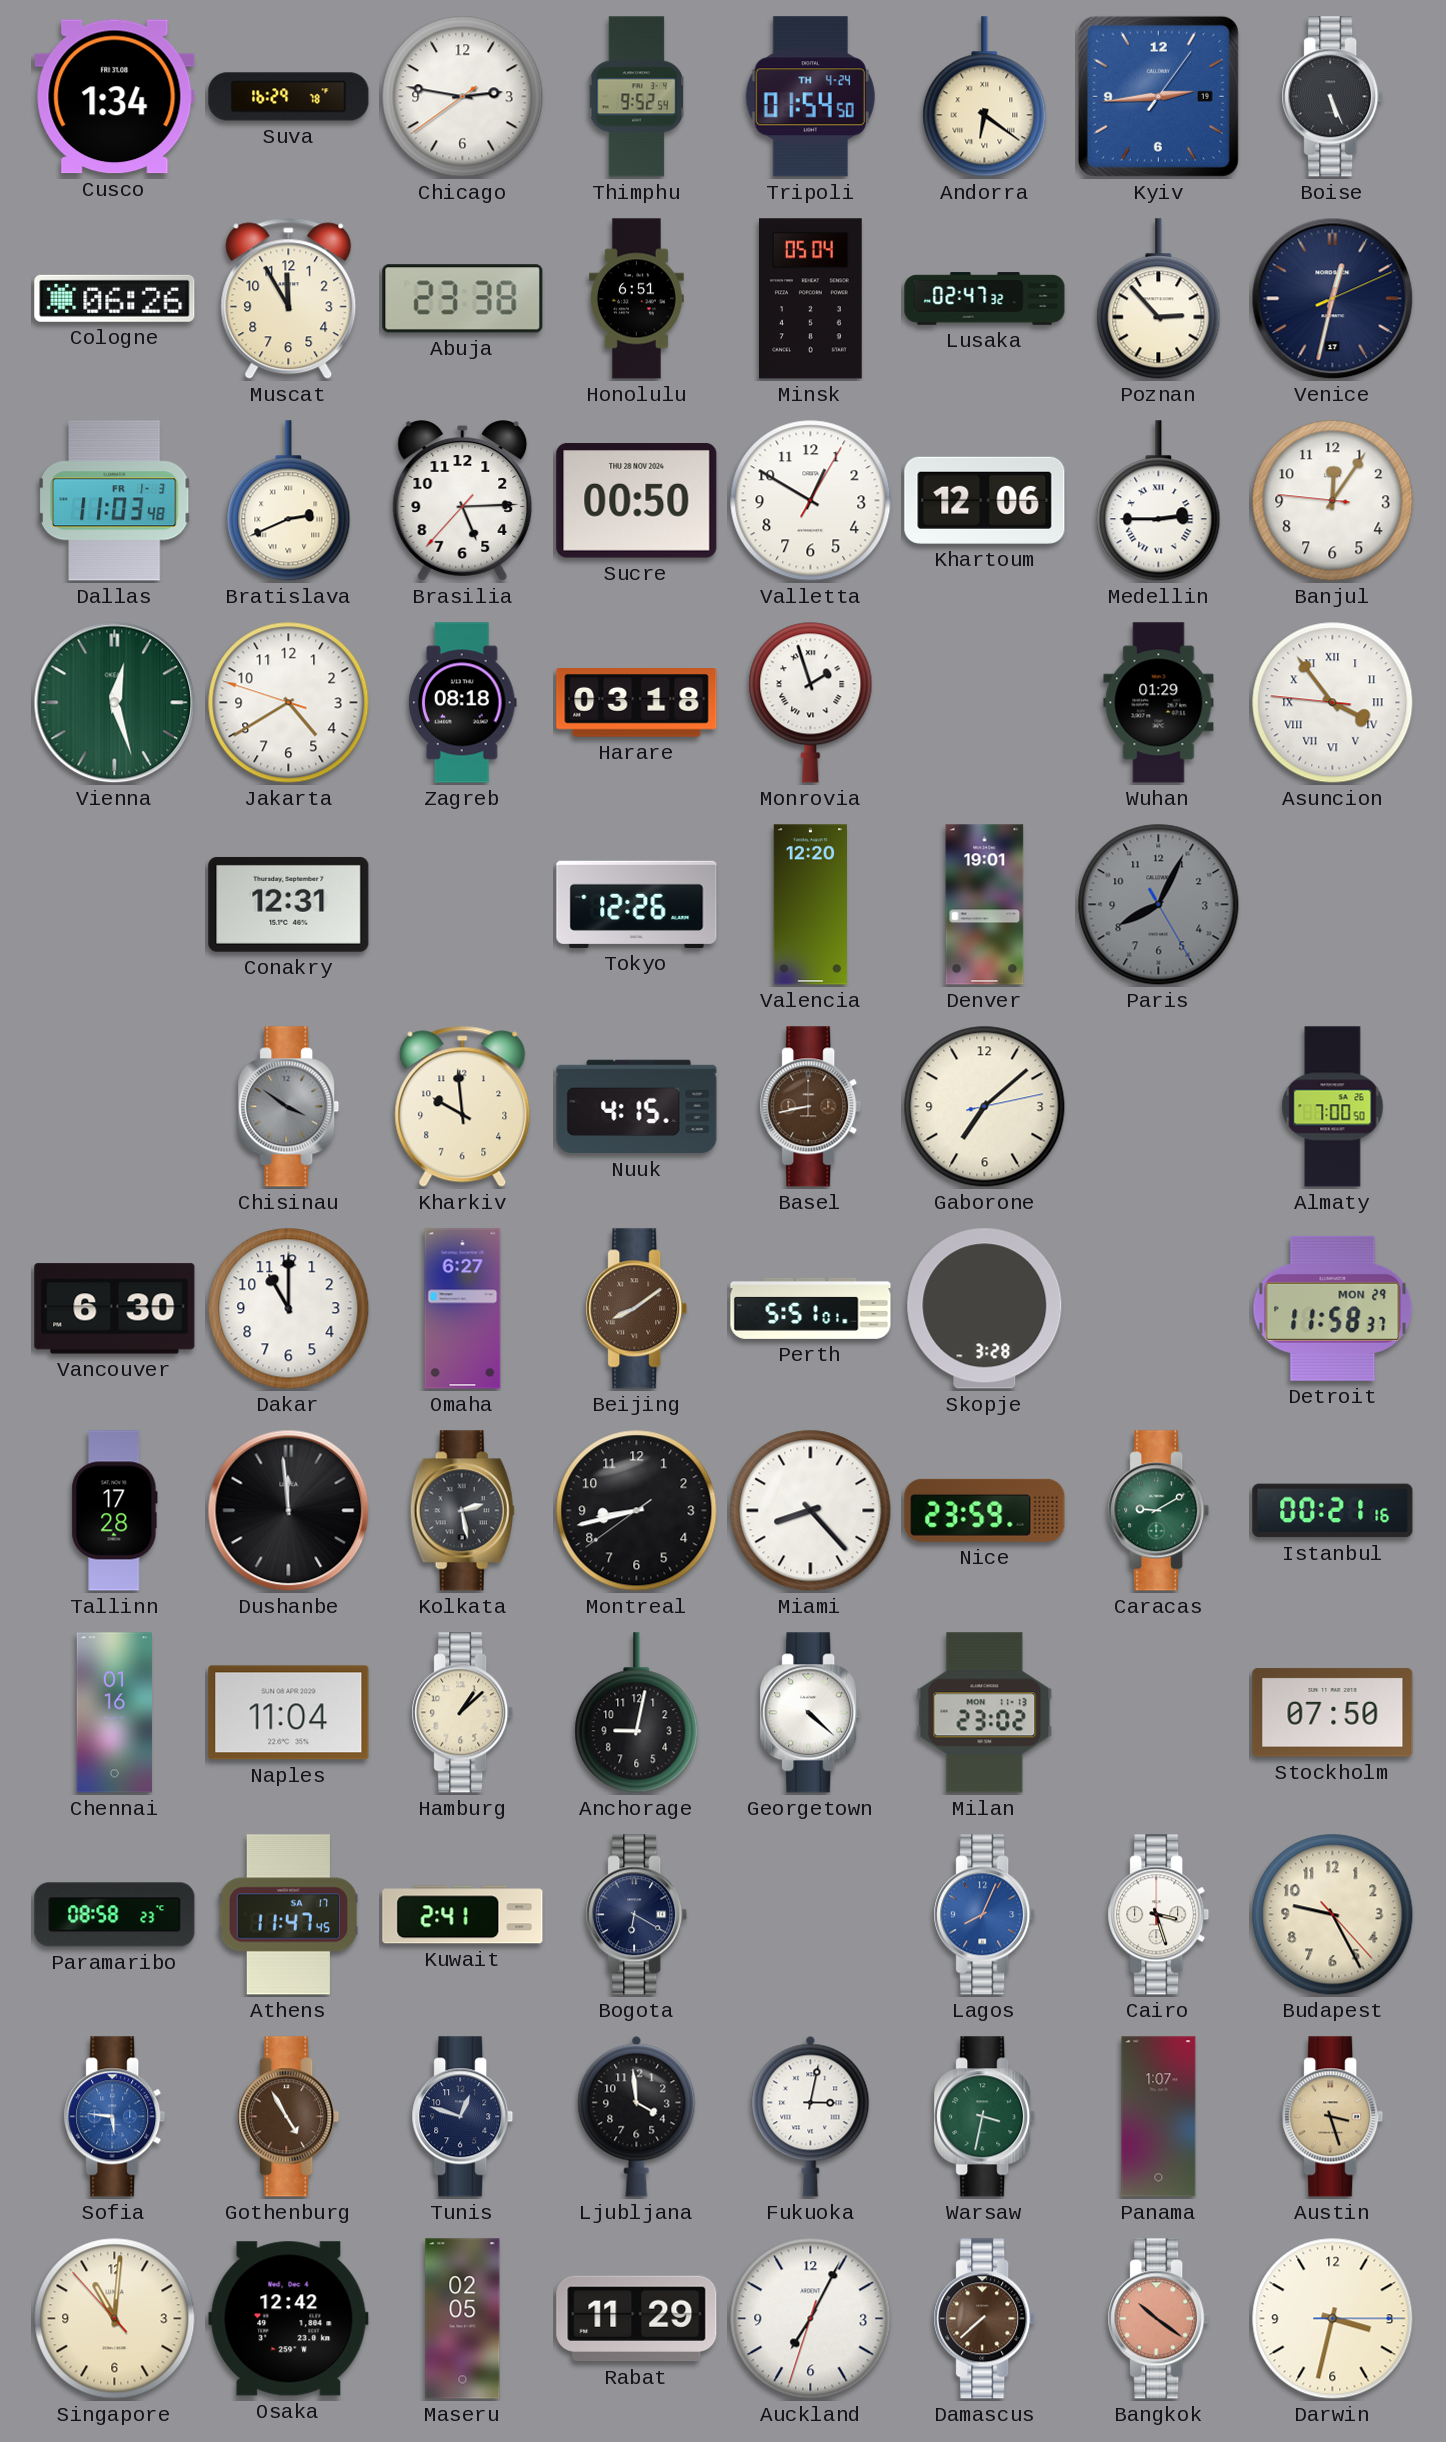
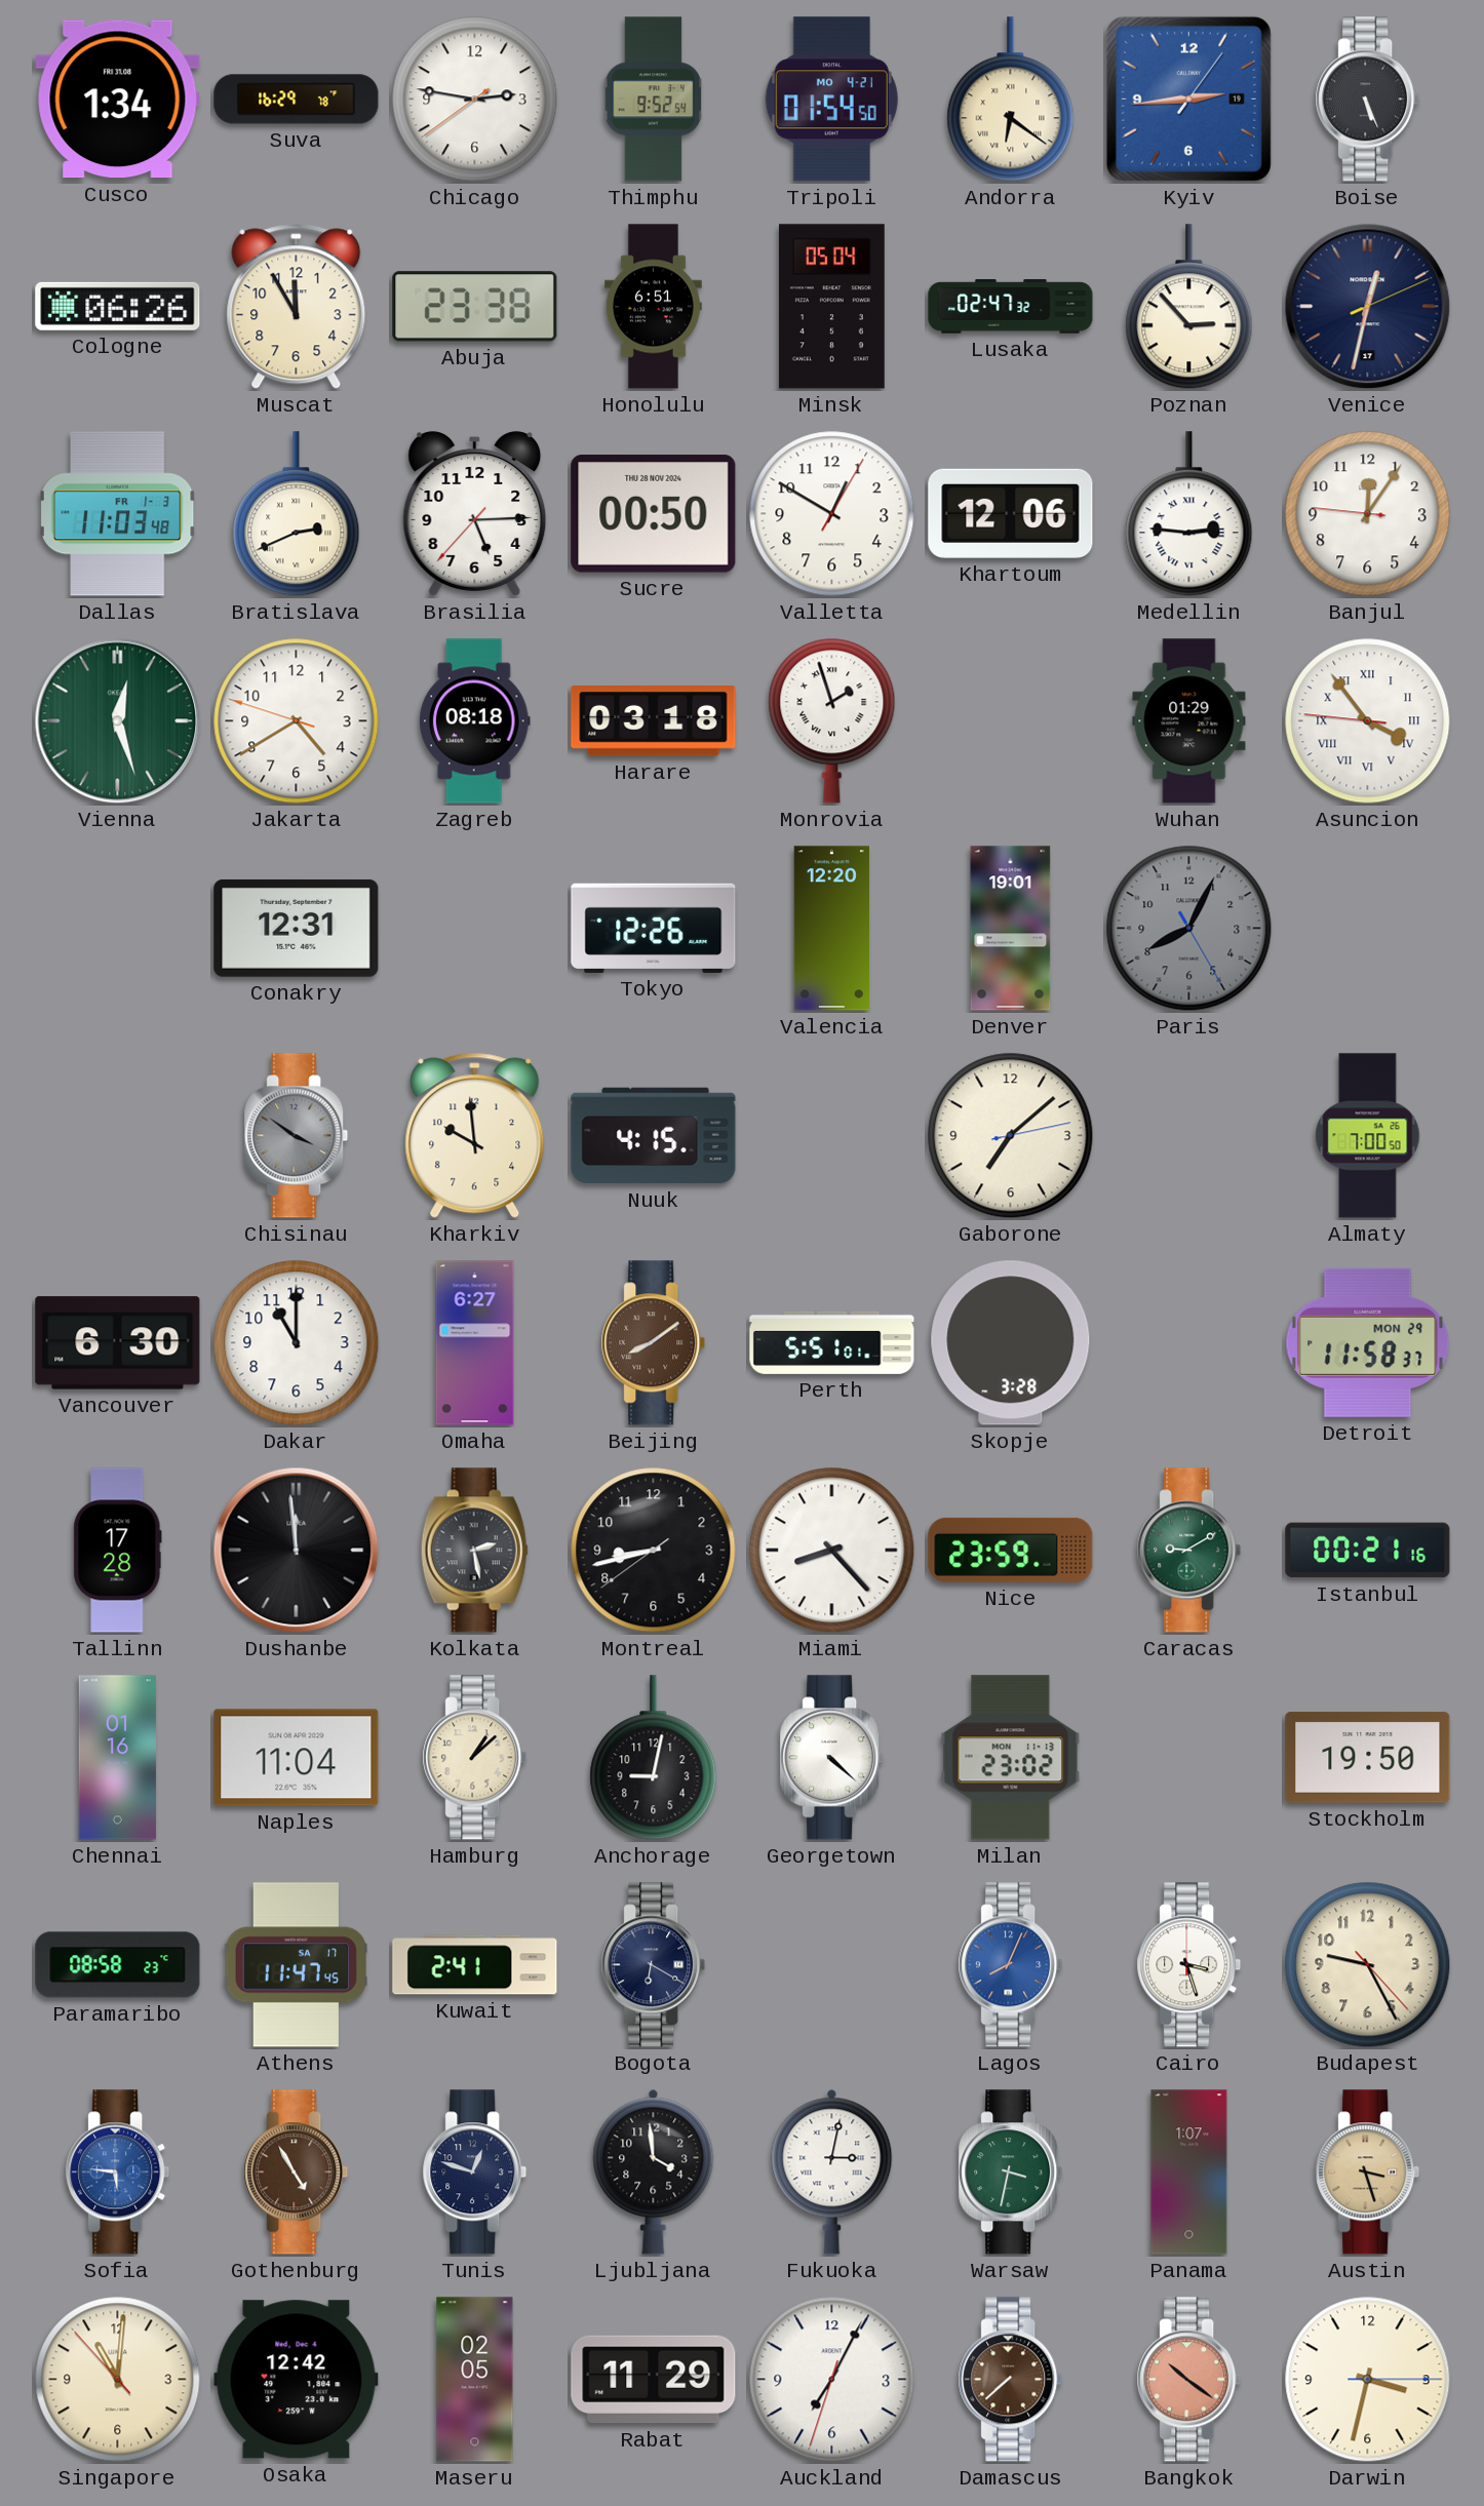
Tripoli date: TH 4-24 -> MO 4-21 (831, 100)
Medellin: 2:45 -> 2:46 (1189, 514)
Basel: 8:43 -> none (811, 1107)
Stockholm: 07:50 -> 19:50 (1368, 1758)
